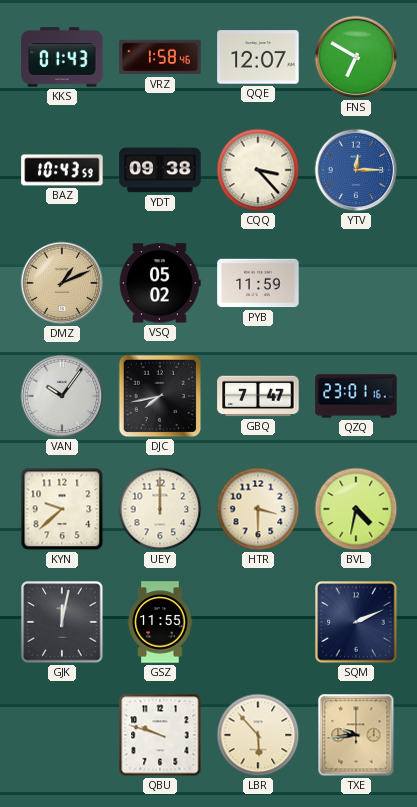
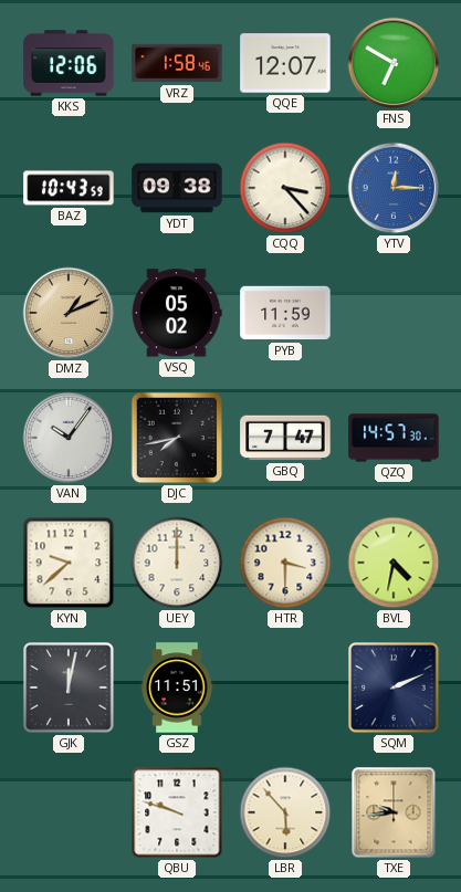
KKS: 01:43 -> 12:06 (69, 63)
QZQ: 23:01 -> 14:57 (394, 438)
GSZ: 11:55 -> 11:51 (177, 688)
